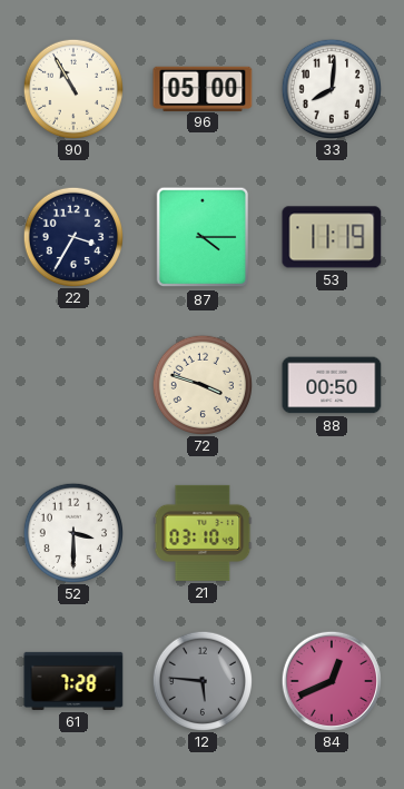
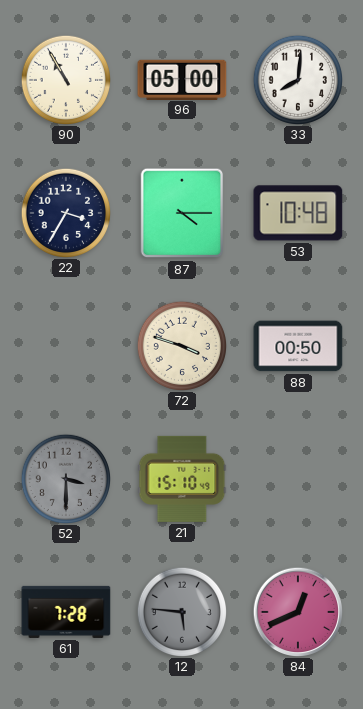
53: 11:19 -> 10:48 (298, 213)
52 dial: white -> grey (65, 478)
21: 03:10 -> 15:10 (182, 479)
